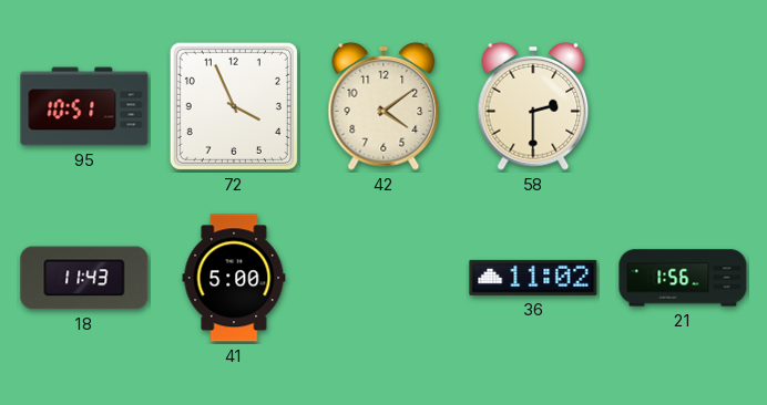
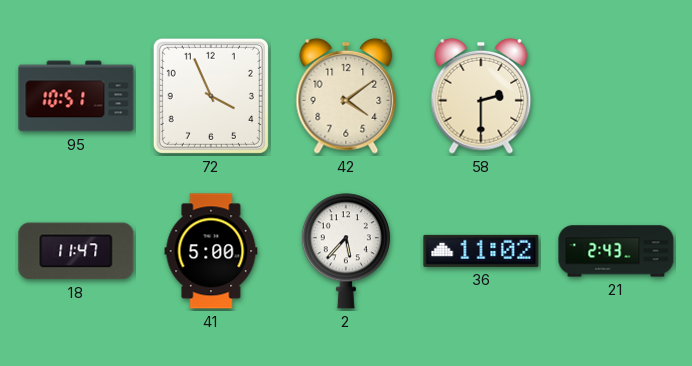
18: 11:43 -> 11:47 (76, 251)
2: none -> 5:37 (346, 251)
21: 1:56 -> 2:43 (616, 251)
